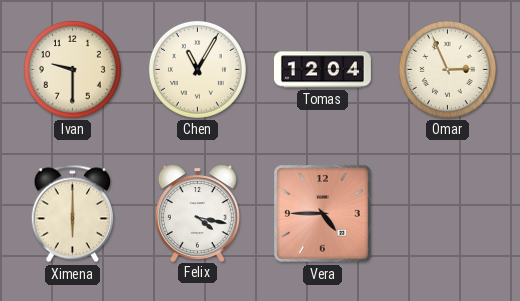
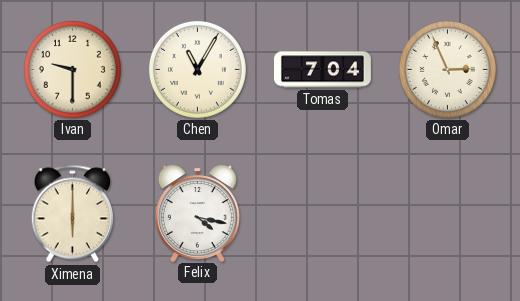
Tomas: 12:04 -> 7:04 (322, 70)
Vera: 4:45 -> none (323, 214)
